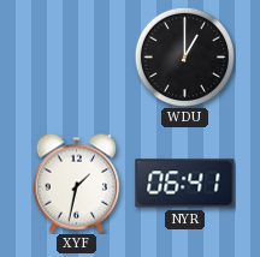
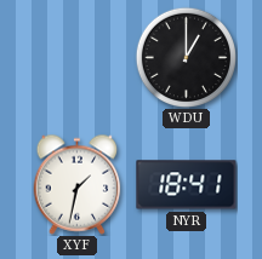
NYR: 06:41 -> 18:41 (187, 185)
